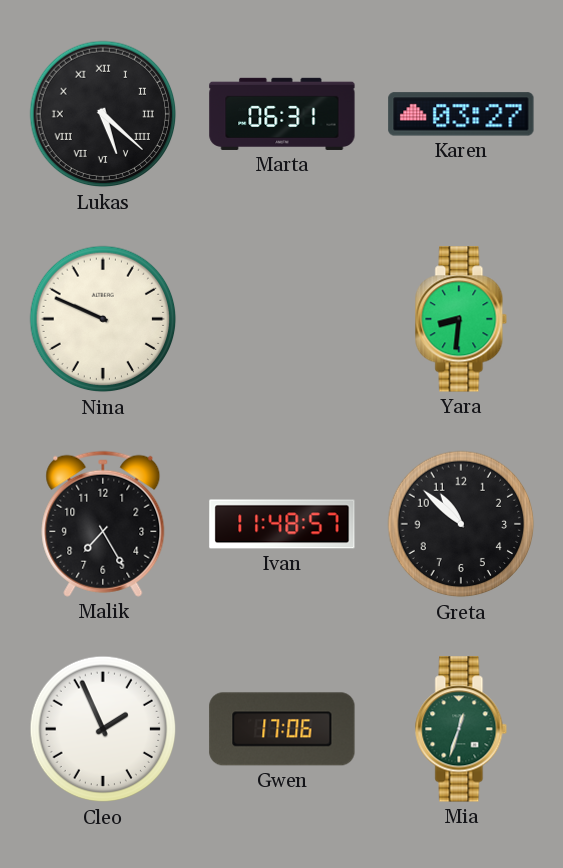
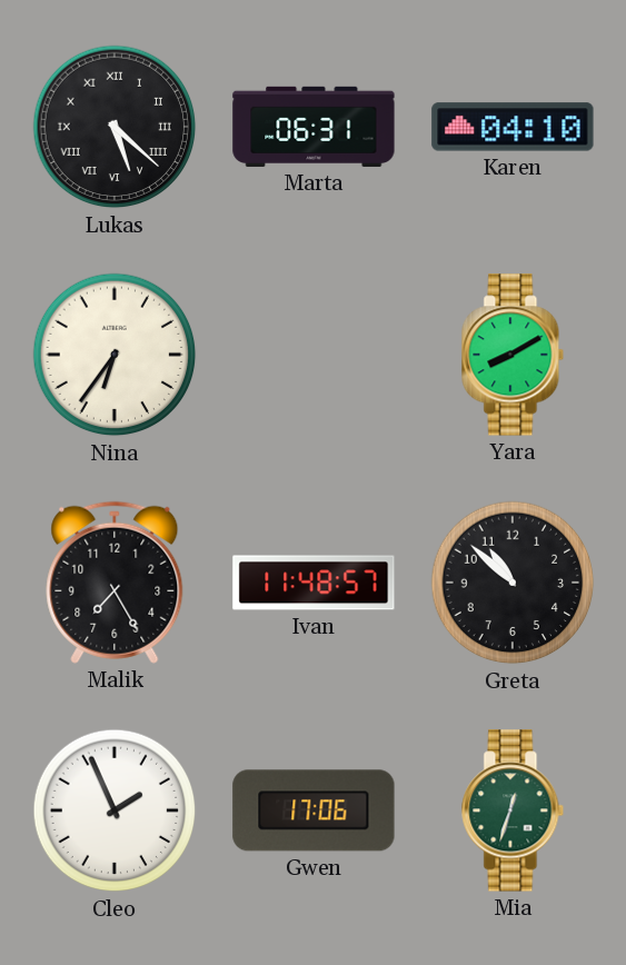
Karen: 03:27 -> 04:10 (513, 127)
Nina: 9:49 -> 6:36 (115, 355)
Yara: 8:31 -> 8:10 (513, 355)
